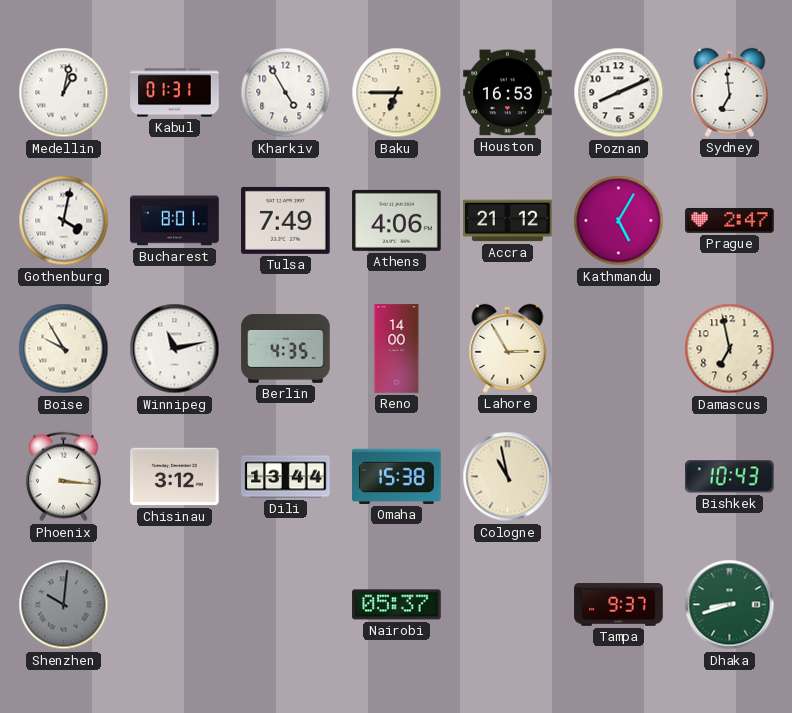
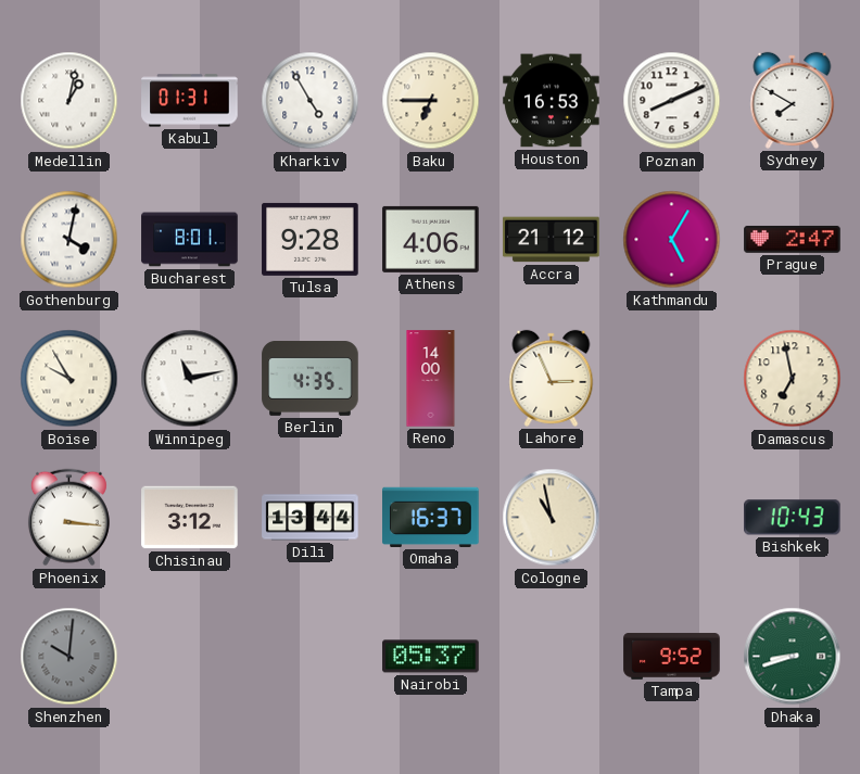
Sydney: 6:59 -> 7:50 (793, 100)
Tulsa: 7:49 -> 9:28 (311, 239)
Lahore: 2:55 -> 2:56 (552, 378)
Omaha: 15:38 -> 16:37 (431, 517)
Tampa: 9:37 -> 9:52 (672, 657)
